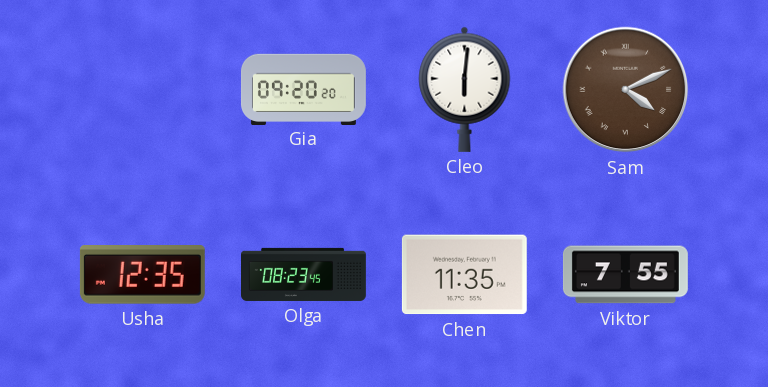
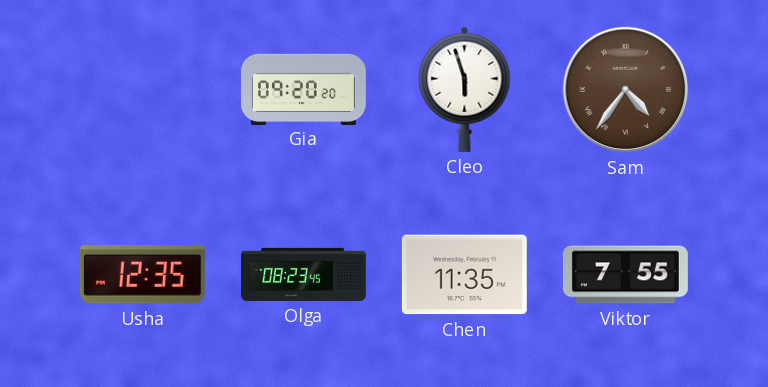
Cleo: 6:01 -> 5:57 (465, 89)
Sam: 4:11 -> 4:36 (626, 90)
